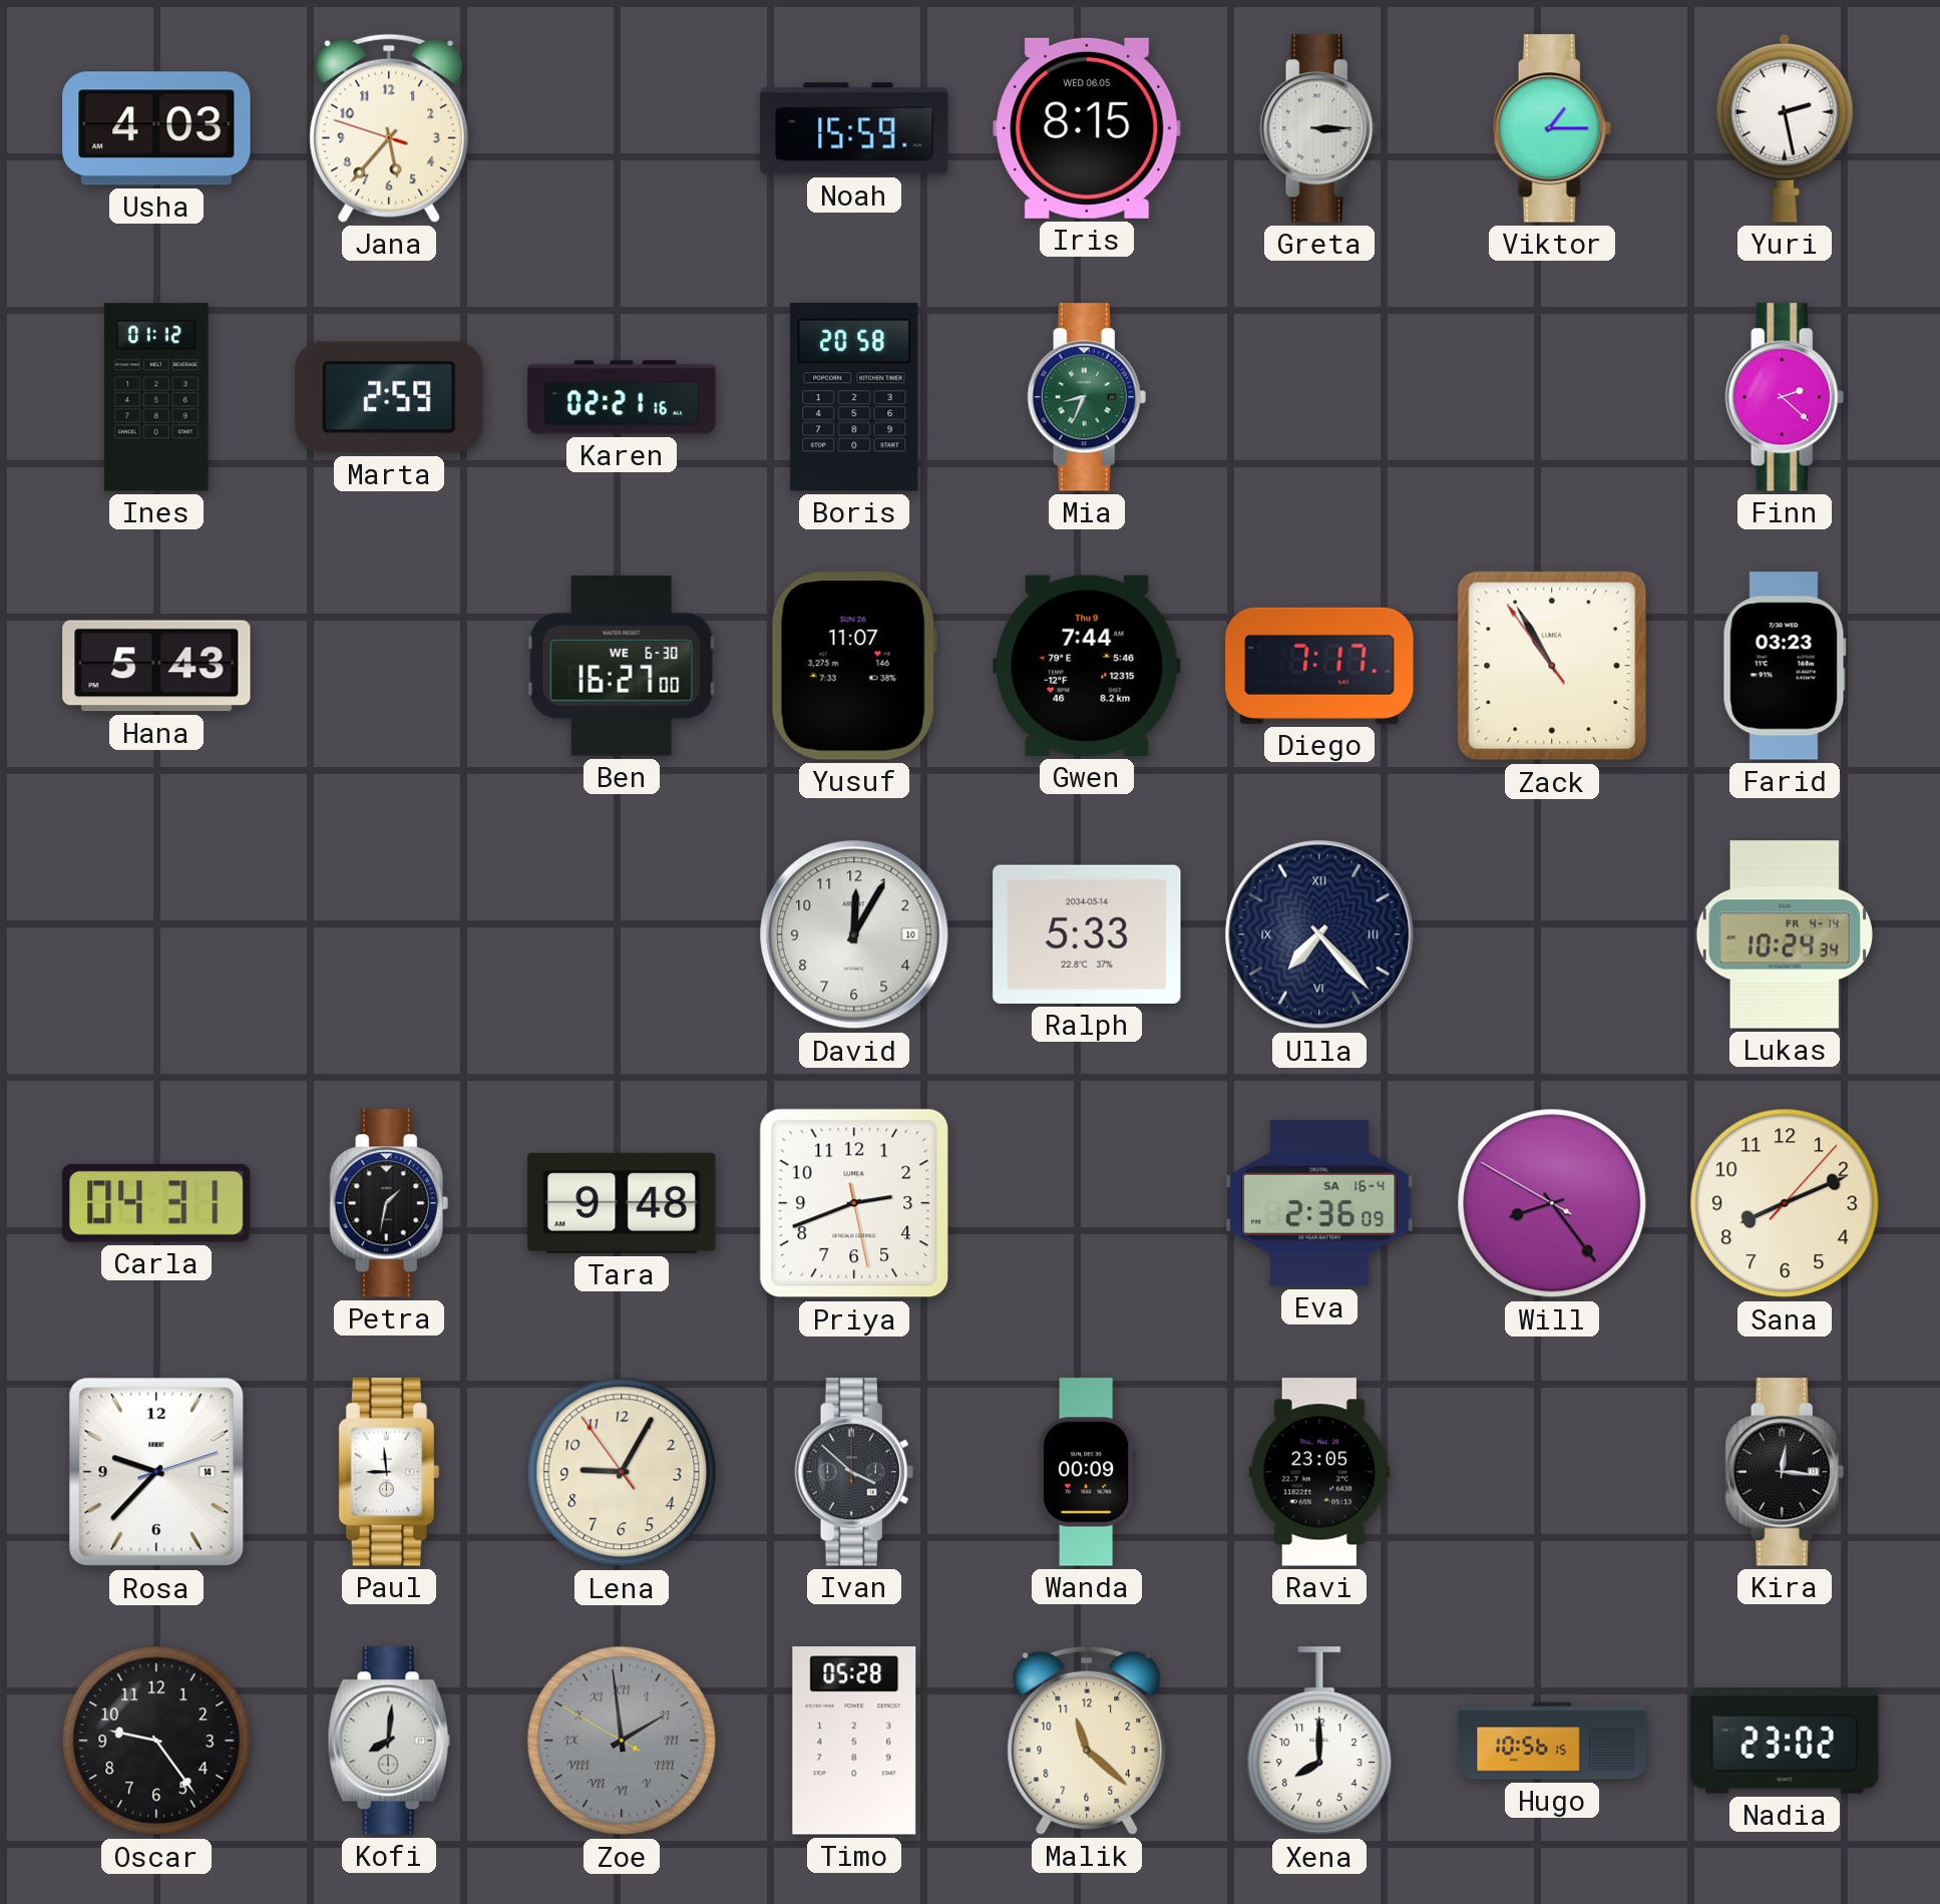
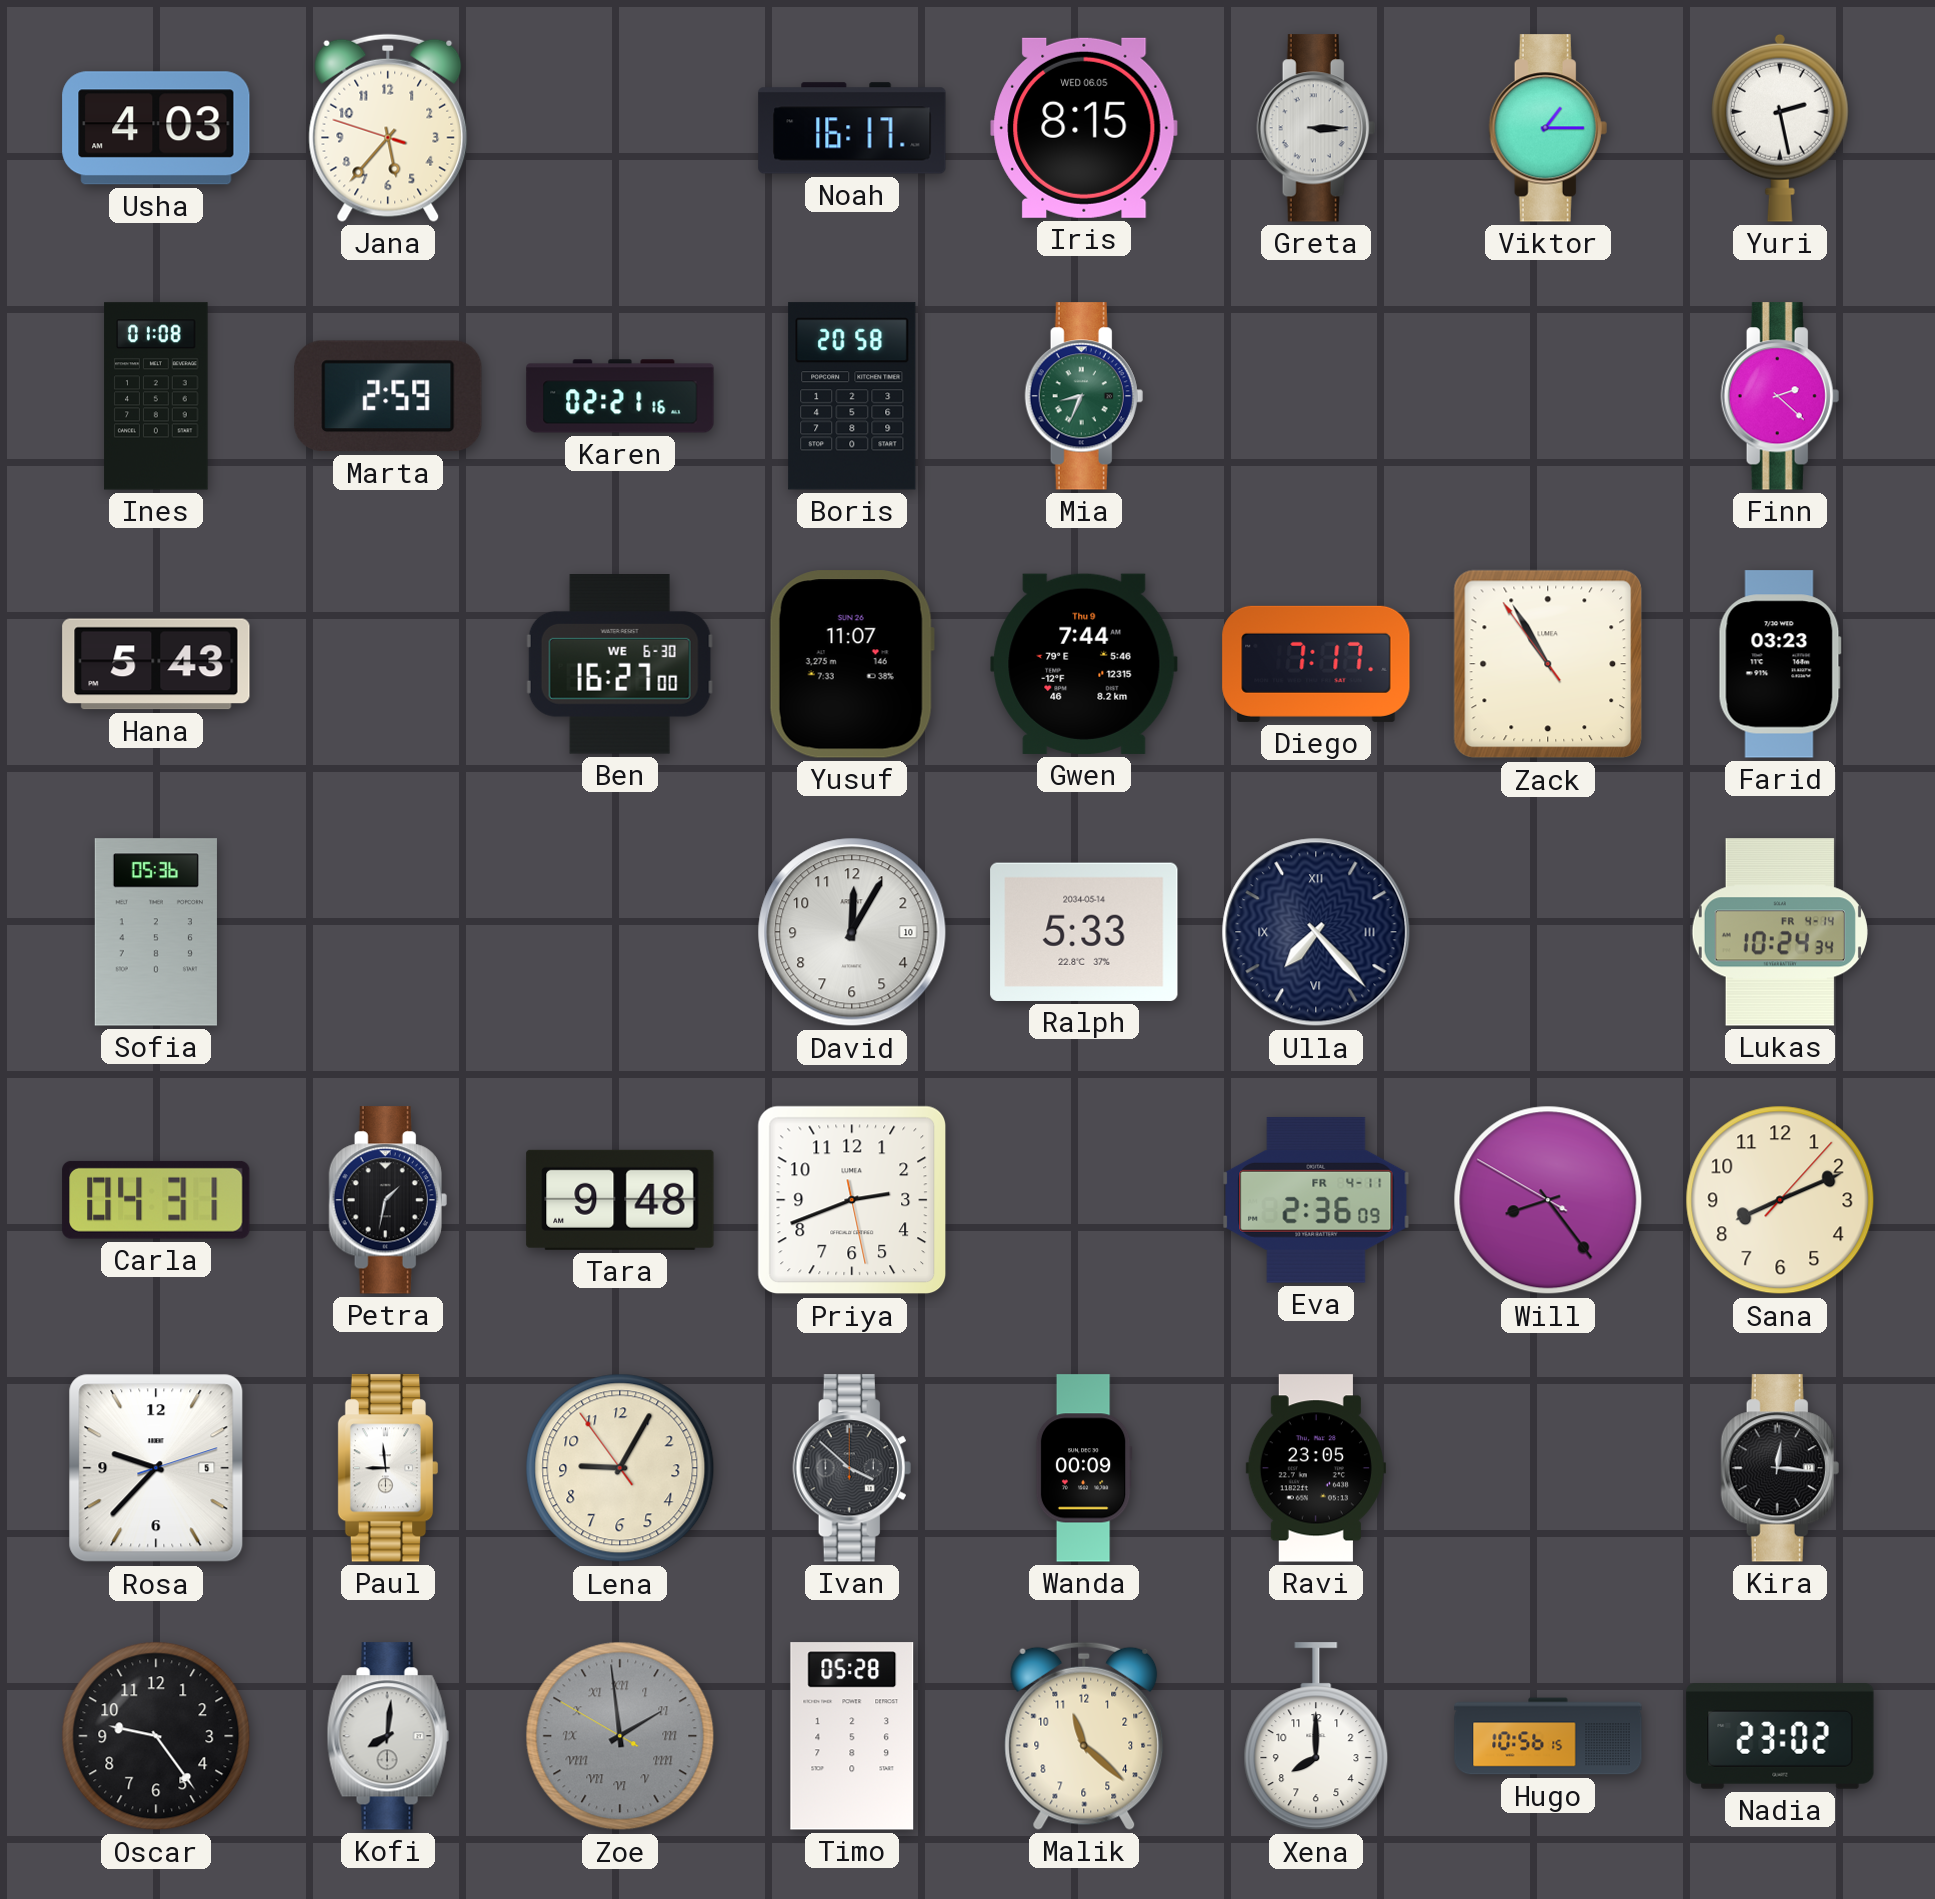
Noah: 15:59 -> 16:17 (852, 128)
Ines: 01:12 -> 01:08 (156, 396)
Sofia: none -> 05:36 (156, 932)
Eva date: SA 16-4 -> FR 4-11 (1316, 1200)
Rosa date: 14 -> 5 (156, 1468)
